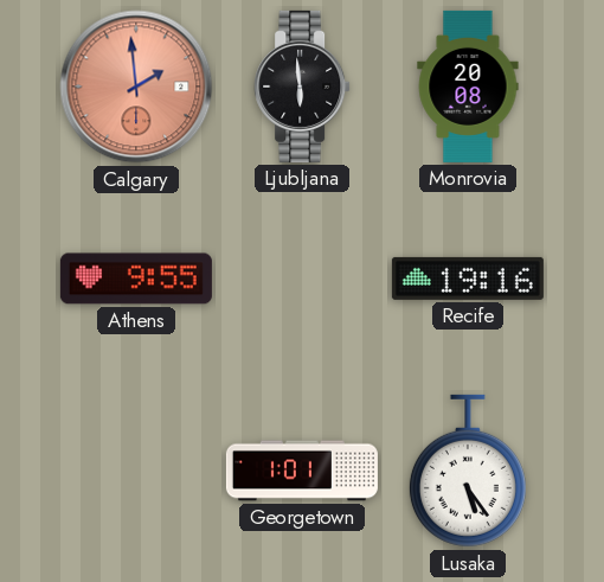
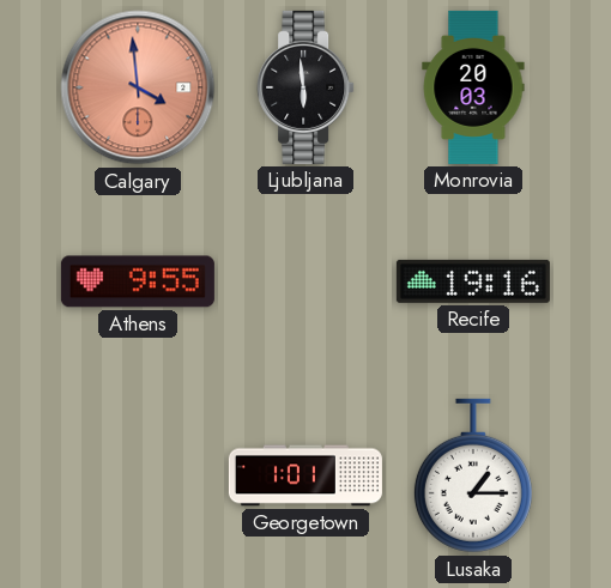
Calgary: 1:59 -> 3:59 (138, 87)
Monrovia: 20:08 -> 20:03 (473, 87)
Lusaka: 5:24 -> 1:15 (473, 475)
